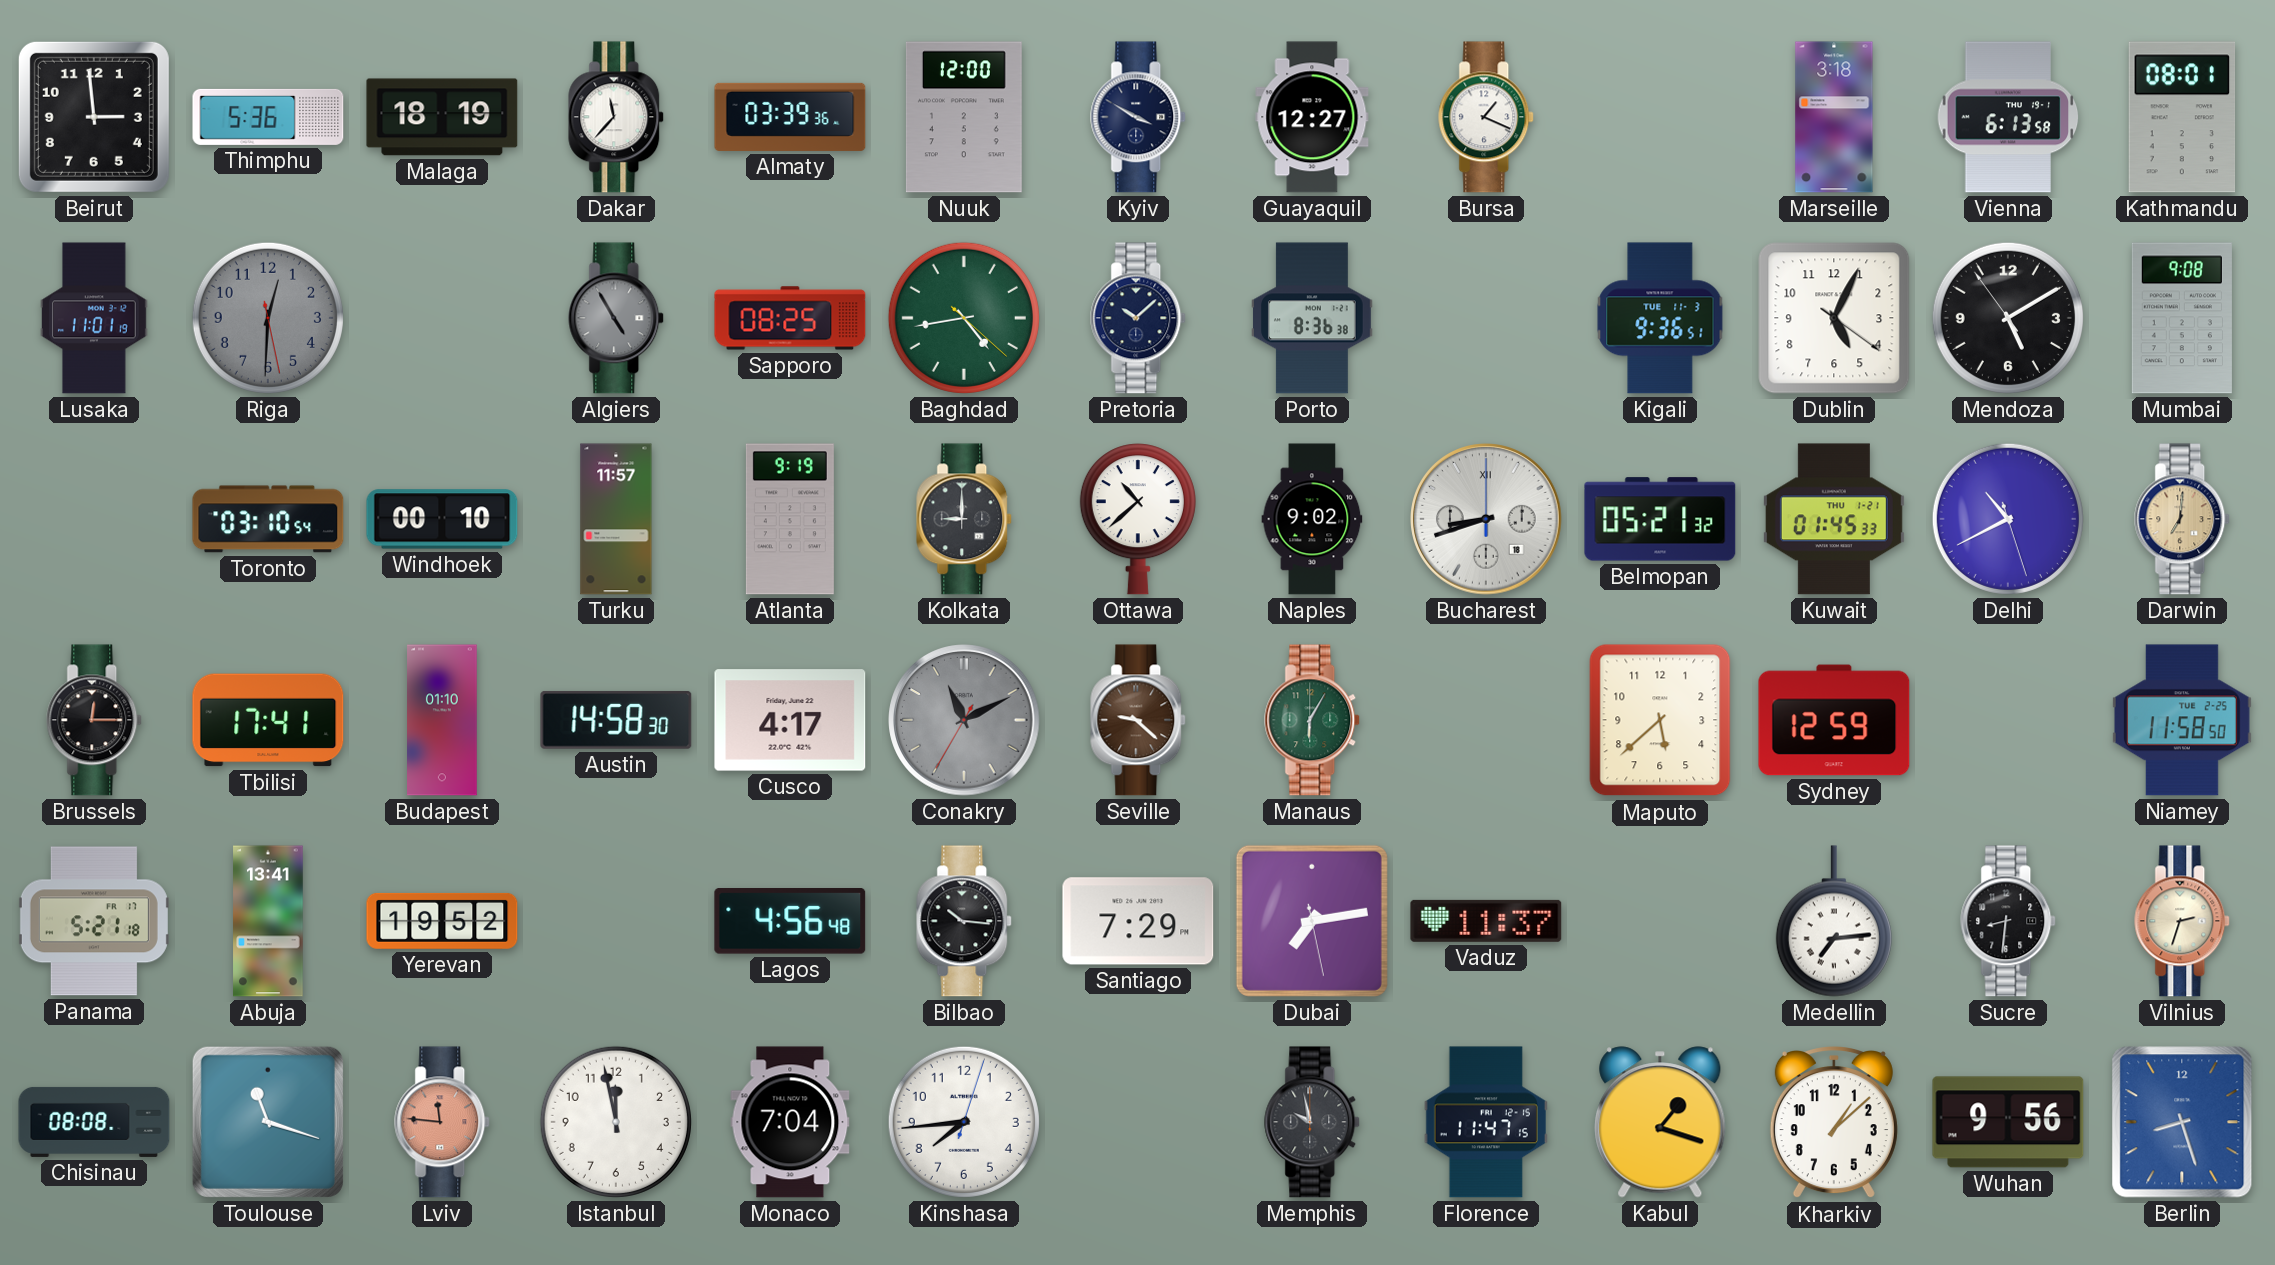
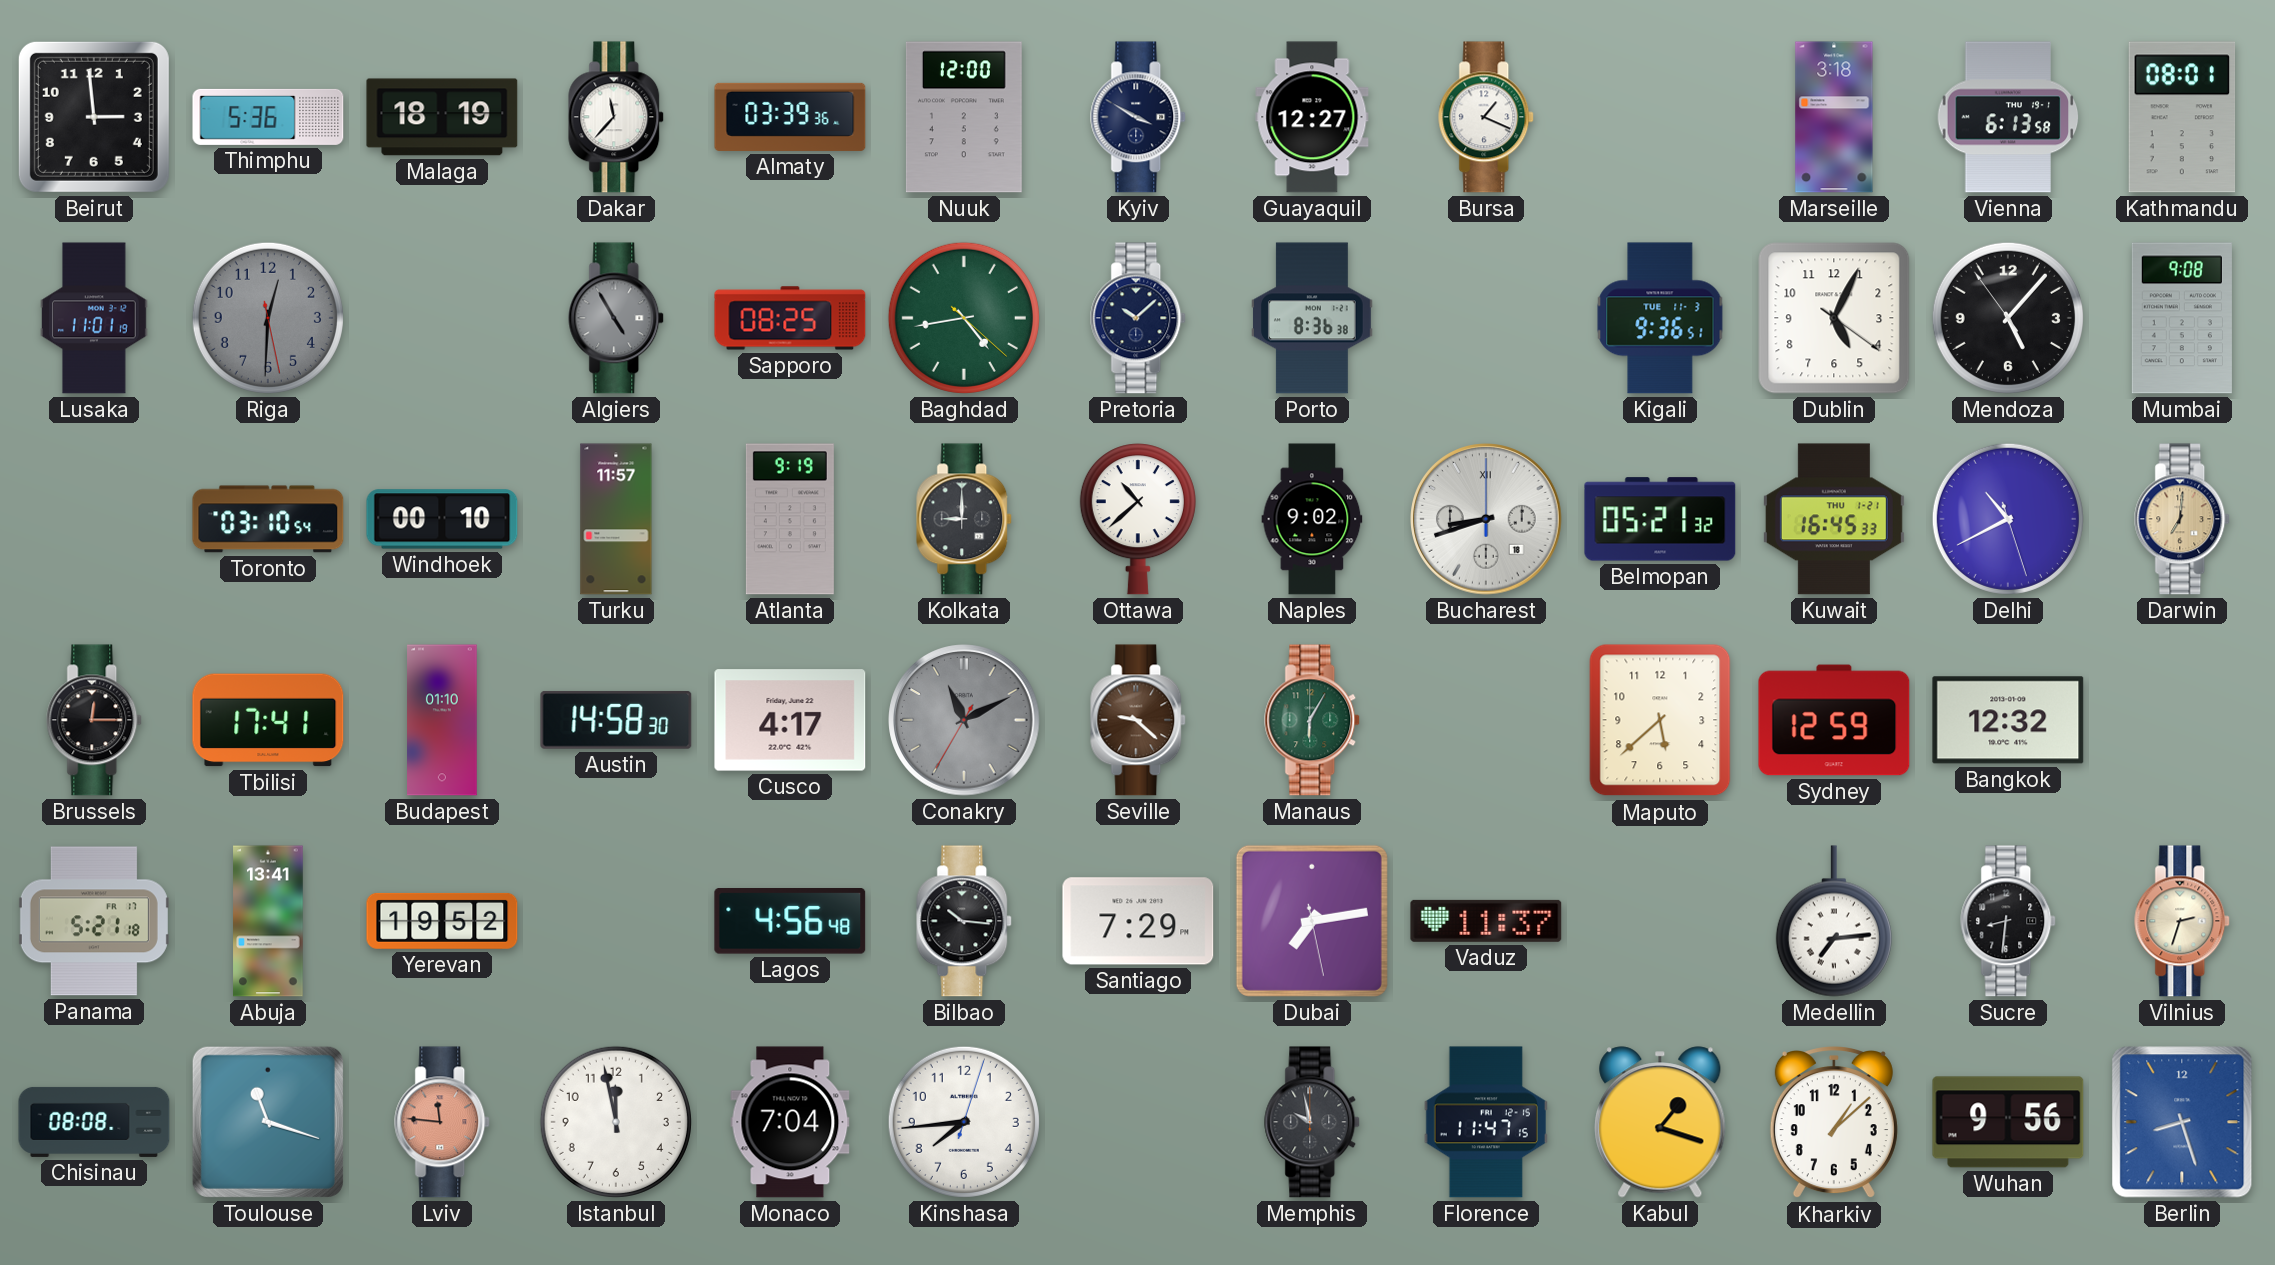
Mendoza: 5:09 -> 5:06 (2008, 318)
Kuwait: 01:45 -> 16:45 (1834, 519)
Bangkok: none -> 12:32 (2008, 720)
Niamey: 11:58 -> none (2182, 720)
